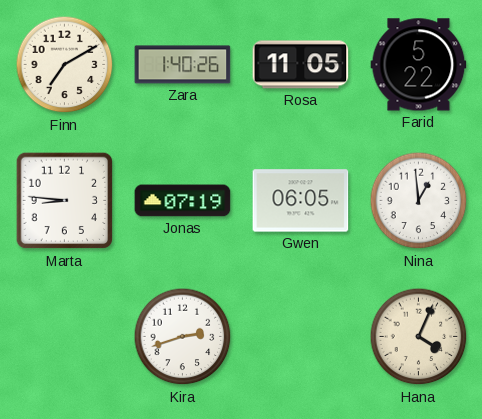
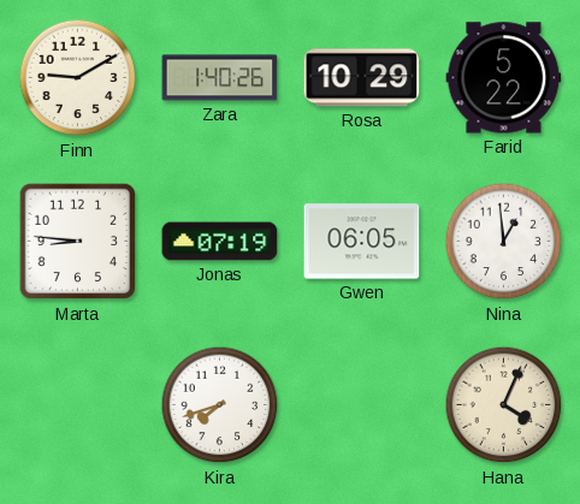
Finn: 7:10 -> 9:10 (78, 78)
Rosa: 11:05 -> 10:29 (362, 78)
Kira: 2:42 -> 7:42 (220, 405)
